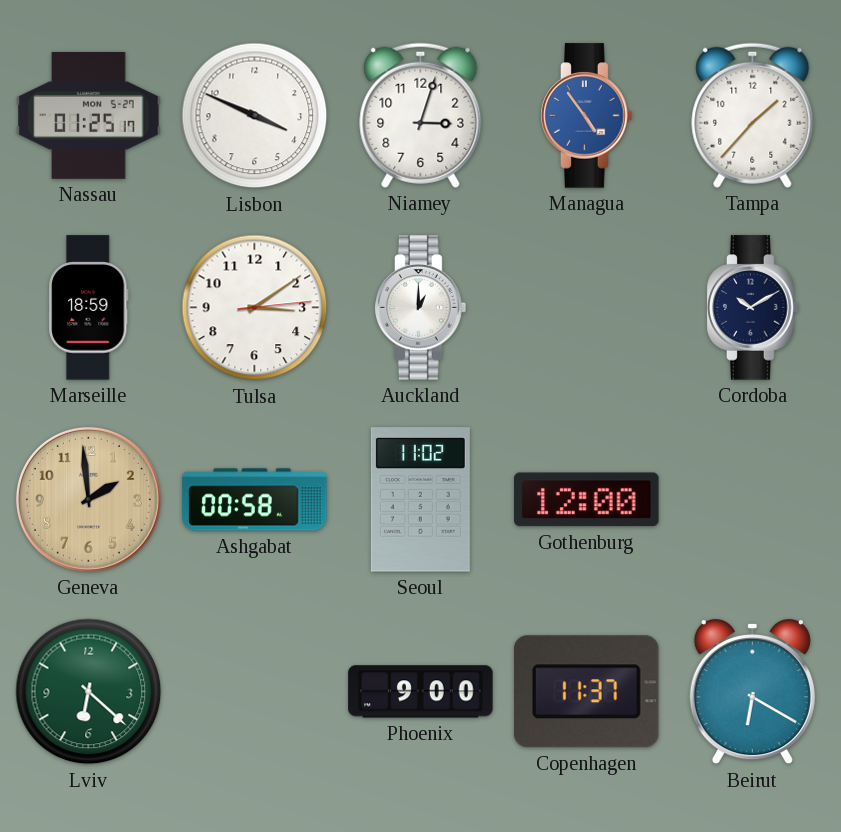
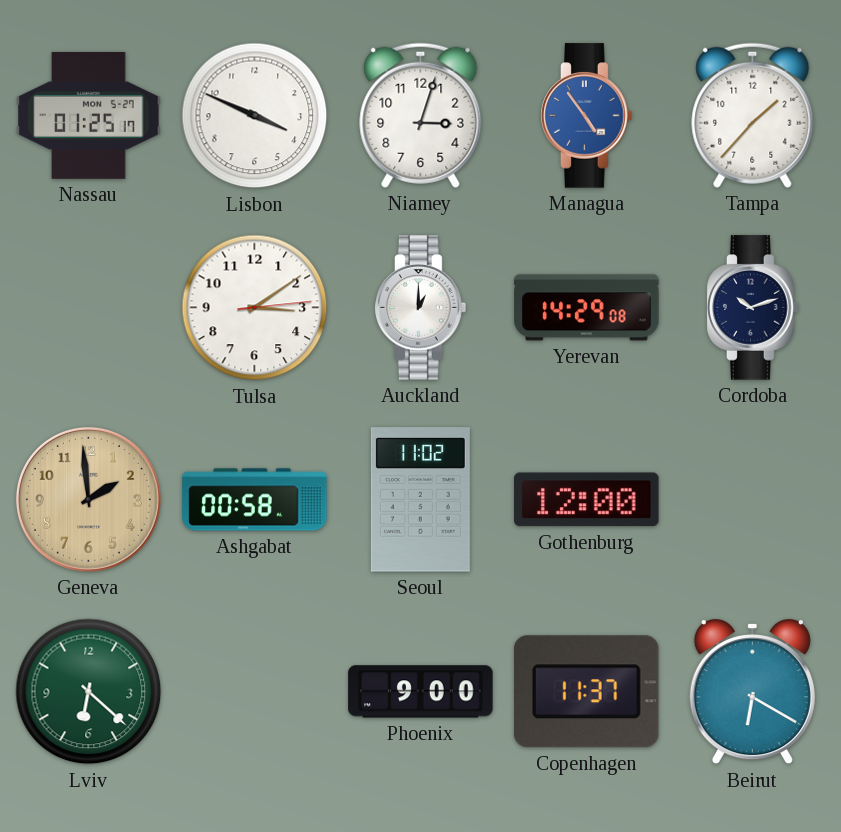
Marseille: 18:59 -> none (89, 308)
Yerevan: none -> 14:29 (587, 308)
Cordoba: 10:10 -> 10:12 (753, 308)
